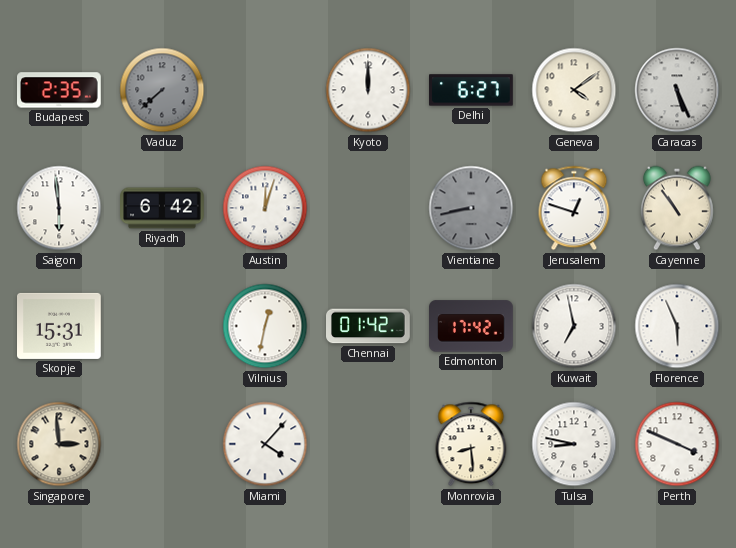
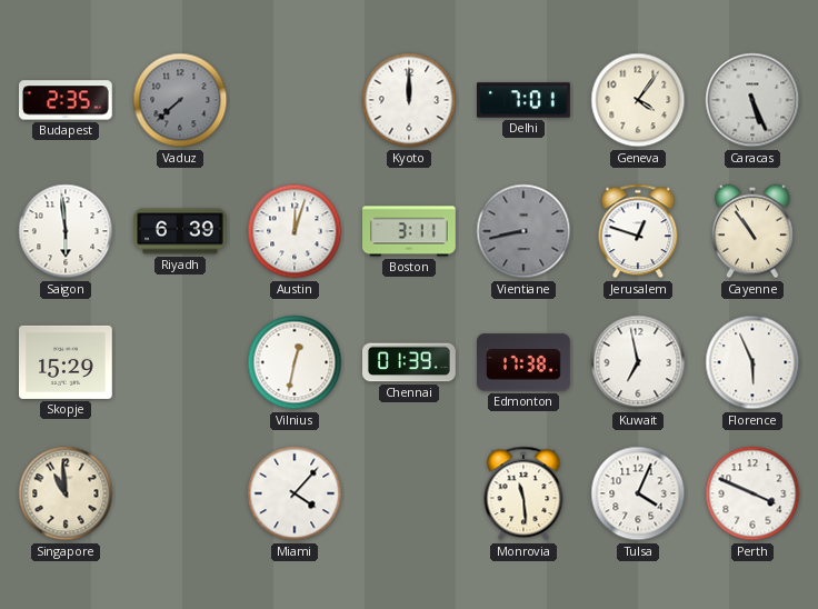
Delhi: 6:27 -> 7:01 (523, 100)
Geneva: 4:09 -> 4:06 (638, 100)
Riyadh: 6:42 -> 6:39 (180, 231)
Boston: none -> 3:11 (410, 231)
Skopje: 15:31 -> 15:29 (67, 362)
Chennai: 01:42 -> 01:39 (410, 362)
Edmonton: 17:42 -> 17:38 (525, 362)
Singapore: 2:59 -> 10:59 (66, 493)
Monrovia: 8:29 -> 11:29 (523, 493)
Tulsa: 8:47 -> 4:04 (638, 493)
